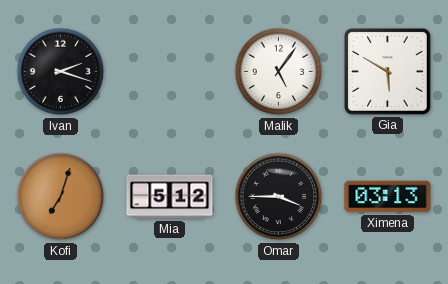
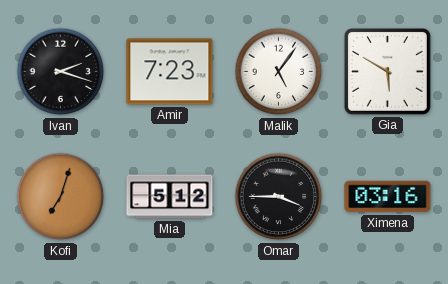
Amir: none -> 7:23 (170, 72)
Ximena: 03:13 -> 03:16 (388, 197)
